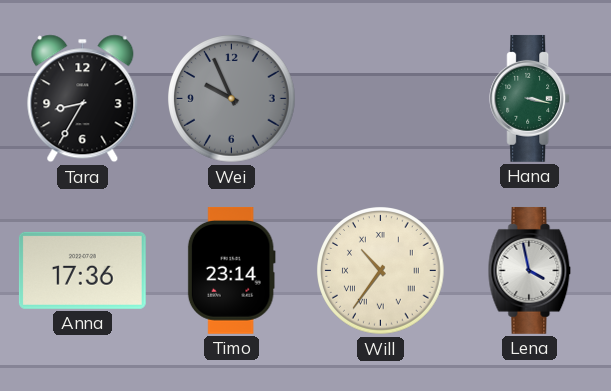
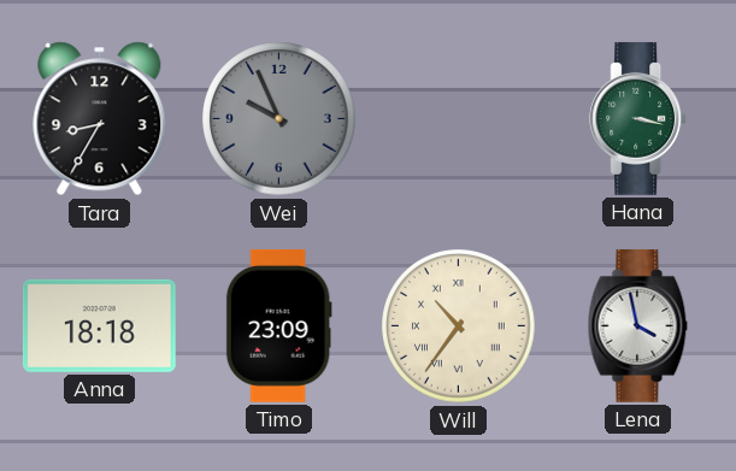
Anna: 17:36 -> 18:18 (99, 325)
Timo: 23:14 -> 23:09 (278, 325)
